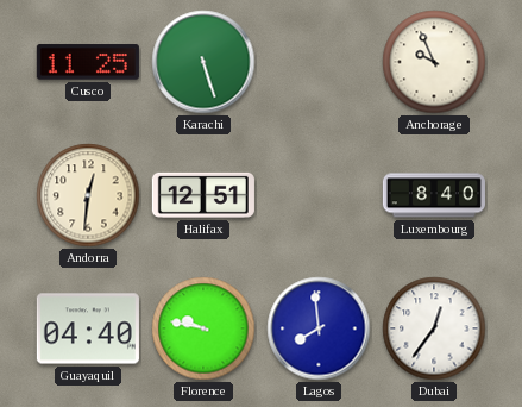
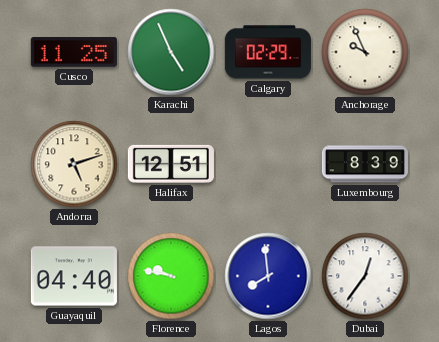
Karachi: 5:27 -> 4:56 (171, 52)
Calgary: none -> 02:29 (268, 52)
Andorra: 12:31 -> 5:12 (74, 164)
Luxembourg: 8:40 -> 8:39 (365, 164)
